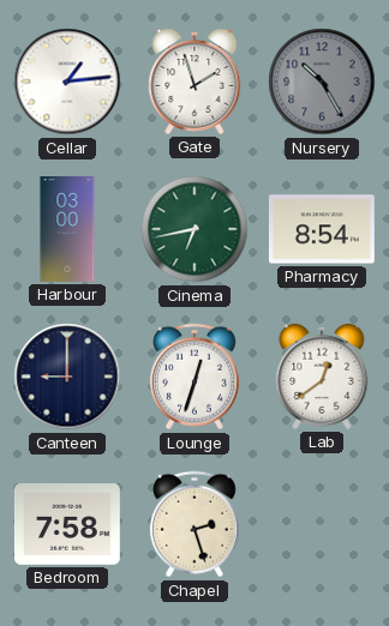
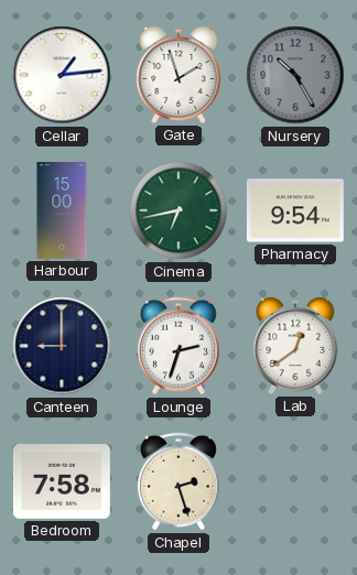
Harbour: 03:00 -> 15:00 (62, 211)
Pharmacy: 8:54 -> 9:54 (295, 210)
Lounge: 12:33 -> 2:33 (178, 346)
